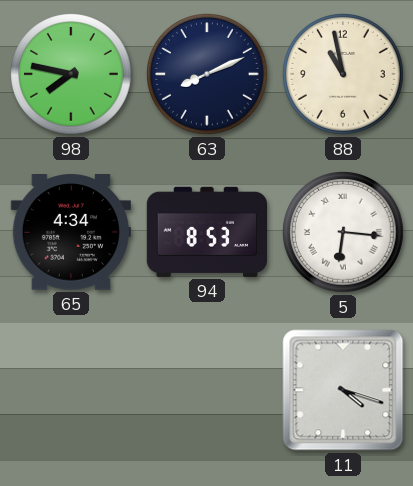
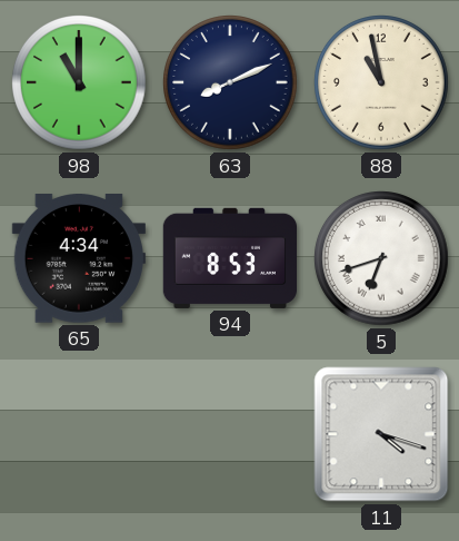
98: 7:47 -> 11:00 (80, 83)
5: 6:16 -> 6:42 (382, 259)
